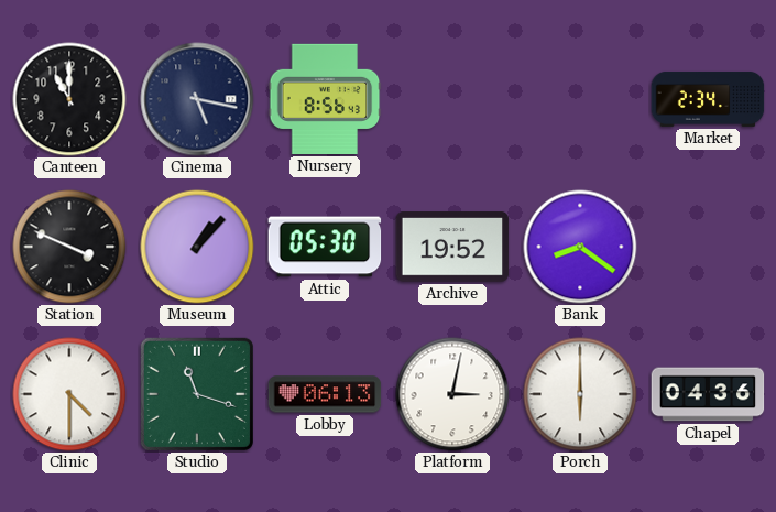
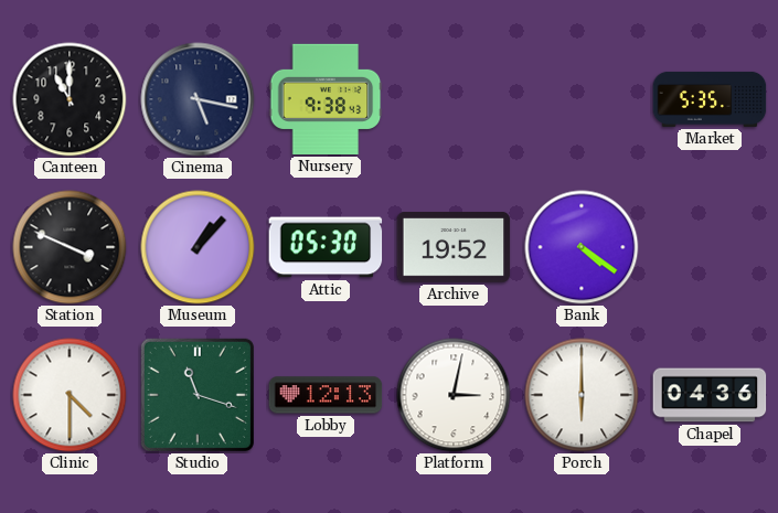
Nursery: 8:56 -> 9:38 (326, 99)
Market: 2:34 -> 5:35 (710, 99)
Bank: 8:21 -> 4:21 (582, 247)
Lobby: 06:13 -> 12:13 (326, 395)
